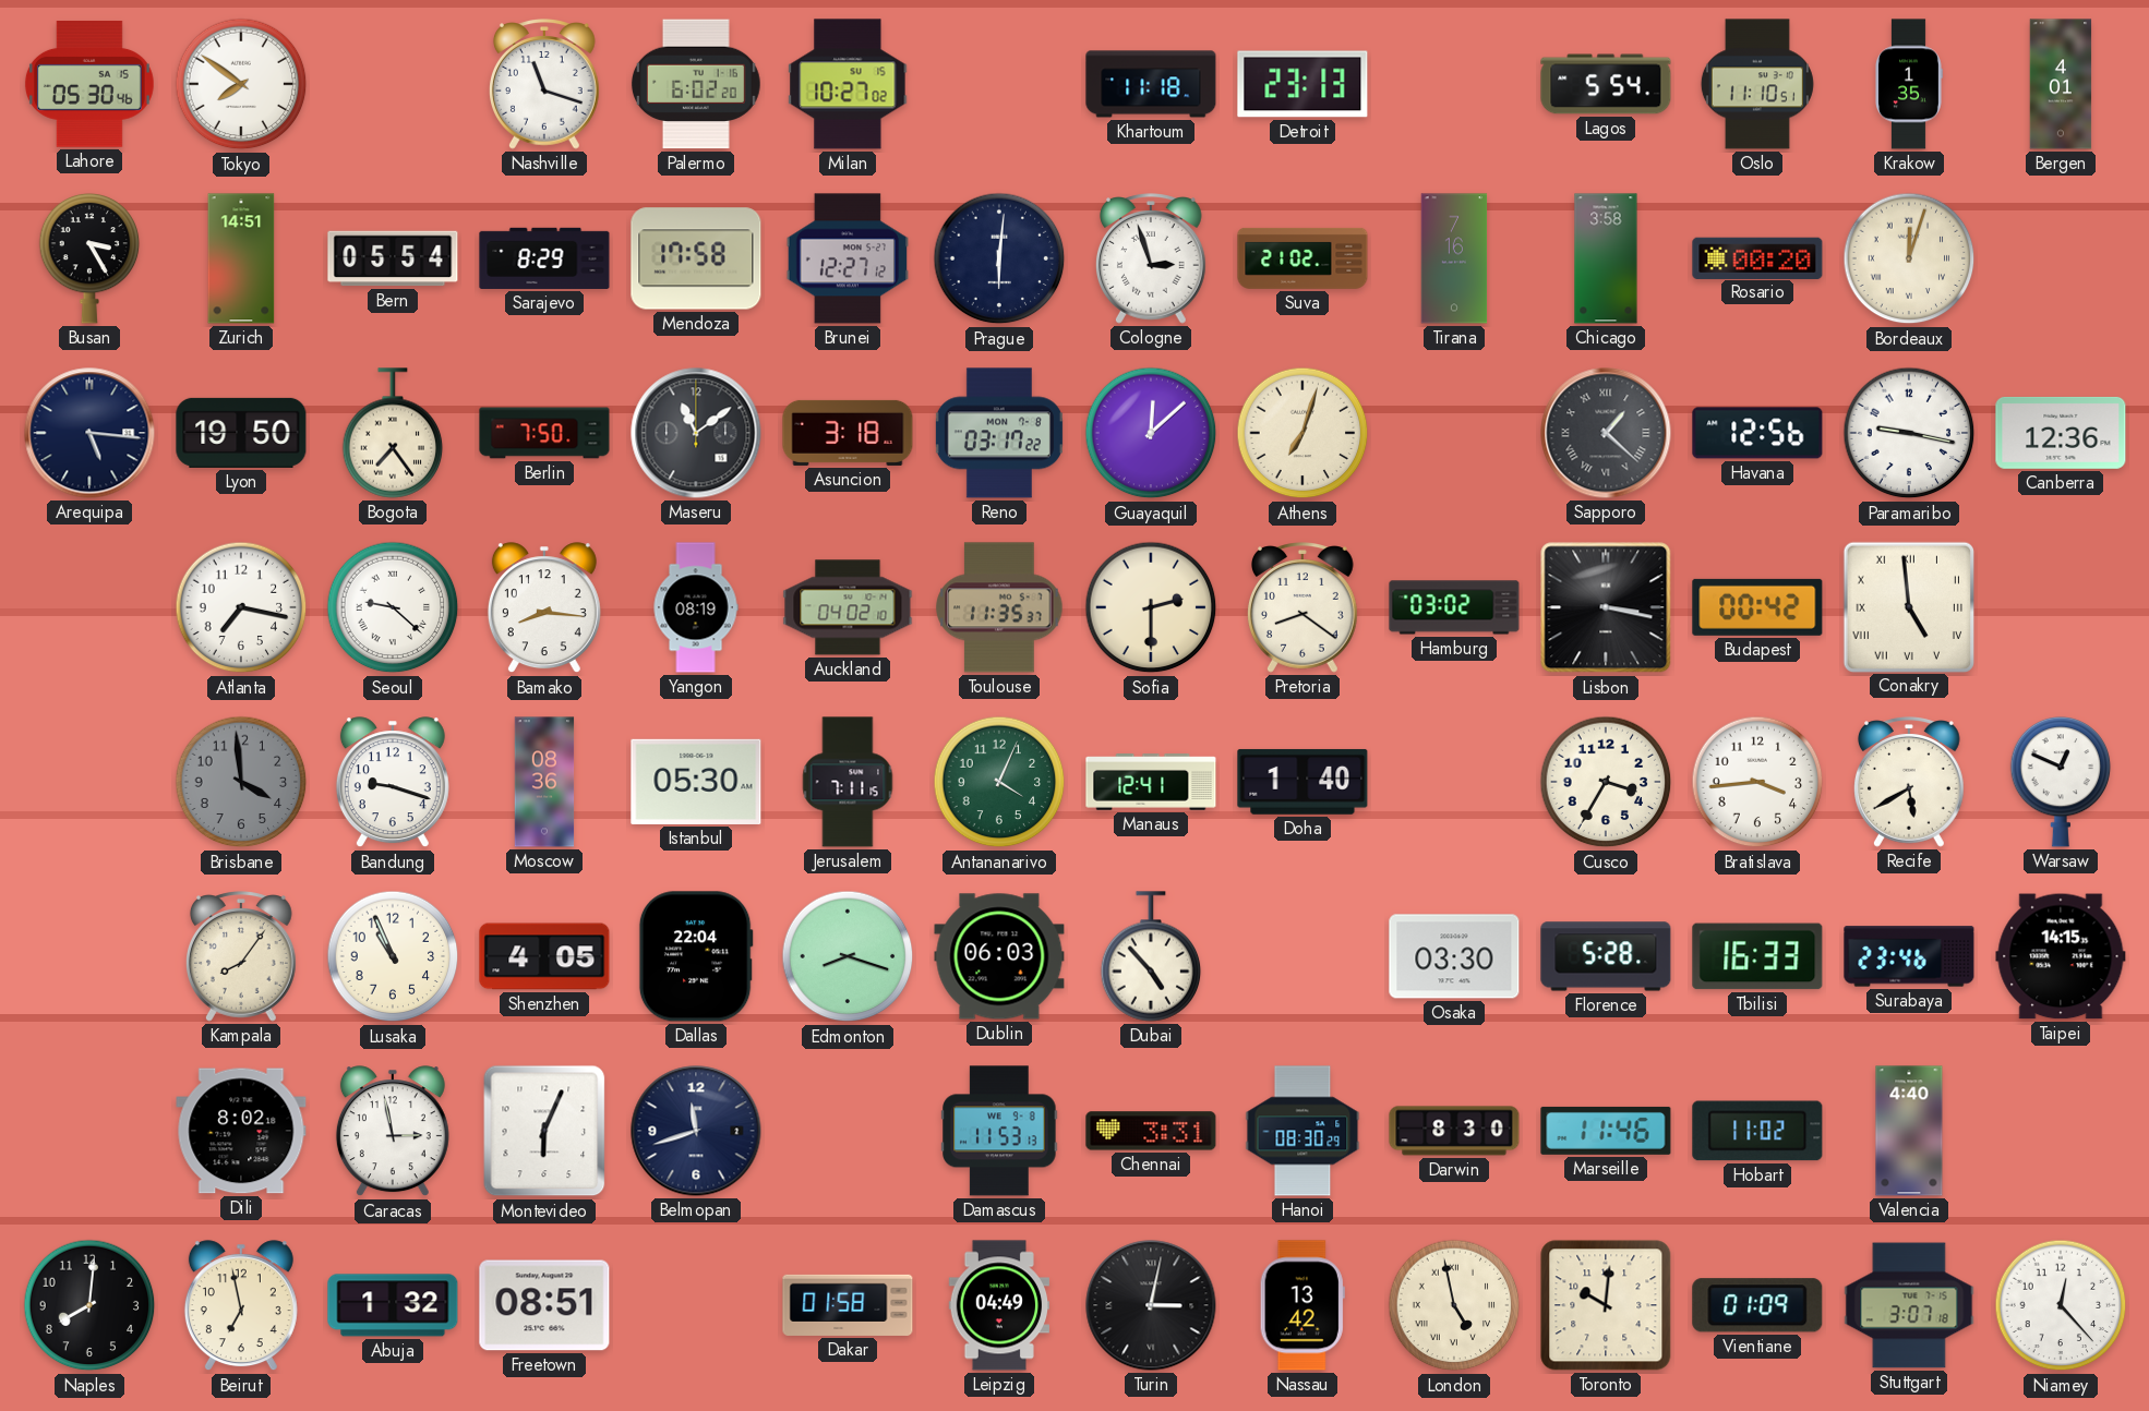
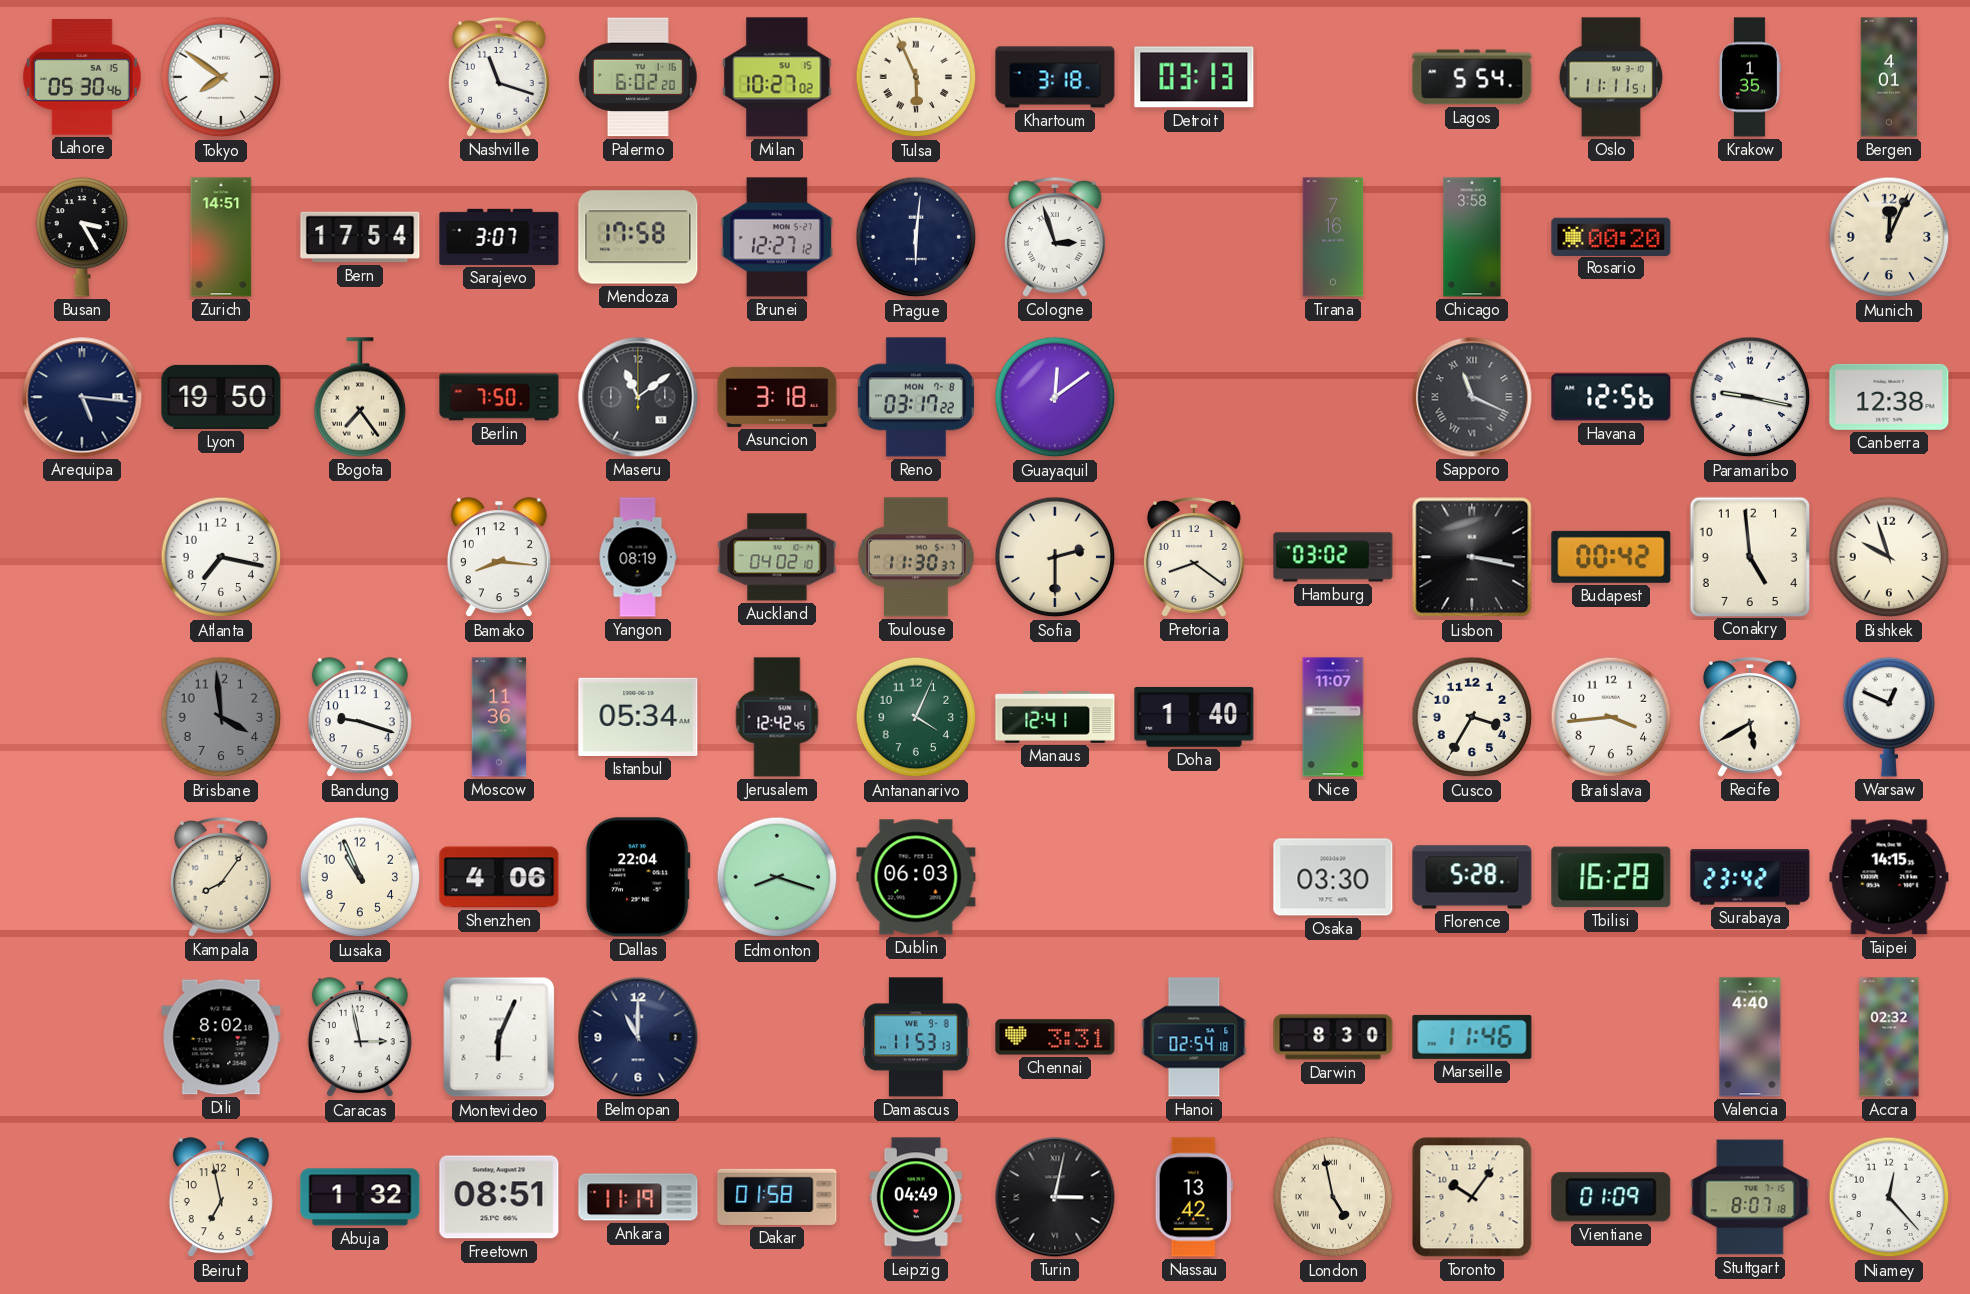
Tulsa: none -> 5:56 (916, 77)
Khartoum: 11:18 -> 3:18 (1055, 77)
Detroit: 23:13 -> 03:13 (1194, 77)
Oslo: 11:10 -> 11:11 (1611, 77)
Bern: 05:54 -> 17:54 (360, 237)
Sarajevo: 8:29 -> 3:07 (499, 237)
Suva: 21:02 -> none (1302, 258)
Bordeaux: 12:03 -> none (1909, 258)
Munich: none -> 12:04 (1889, 237)
Guayaquil: 12:08 -> 12:09 (1055, 397)
Athens: 7:03 -> none (1302, 433)
Sapporo: 1:22 -> 11:19 (1472, 397)
Canberra: 12:36 -> 12:38 (1889, 397)
Seoul: 9:22 -> none (393, 607)
Toulouse: 11:35 -> 11:30 (916, 557)
Conakry numerals: Roman -> Arabic (1749, 556)
Bishkek: none -> 9:57 (1889, 557)
Moscow: 08:36 -> 11:36 (499, 717)
Istanbul: 05:30 -> 05:34 (638, 717)
Jerusalem: 7:11 -> 12:42 (777, 717)
Nice: none -> 11:07 (1333, 717)
Shenzhen: 4:05 -> 4:06 (499, 877)
Dubai: 4:53 -> none (1151, 956)
Tbilisi: 16:33 -> 16:28 (1611, 877)
Surabaya: 23:46 -> 23:42 (1750, 877)
Belmopan: 11:42 -> 11:00 (638, 1037)
Hanoi: 08:30 -> 02:54 (1194, 1037)
Hobart: 11:02 -> none (1757, 1131)
Accra: none -> 02:32 (1889, 1037)
Naples: 8:01 -> none (89, 1305)
Ankara: none -> 11:19 (638, 1197)
Toronto: 10:01 -> 10:06 (1472, 1197)
Stuttgart: 3:07 -> 8:07 (1750, 1197)
